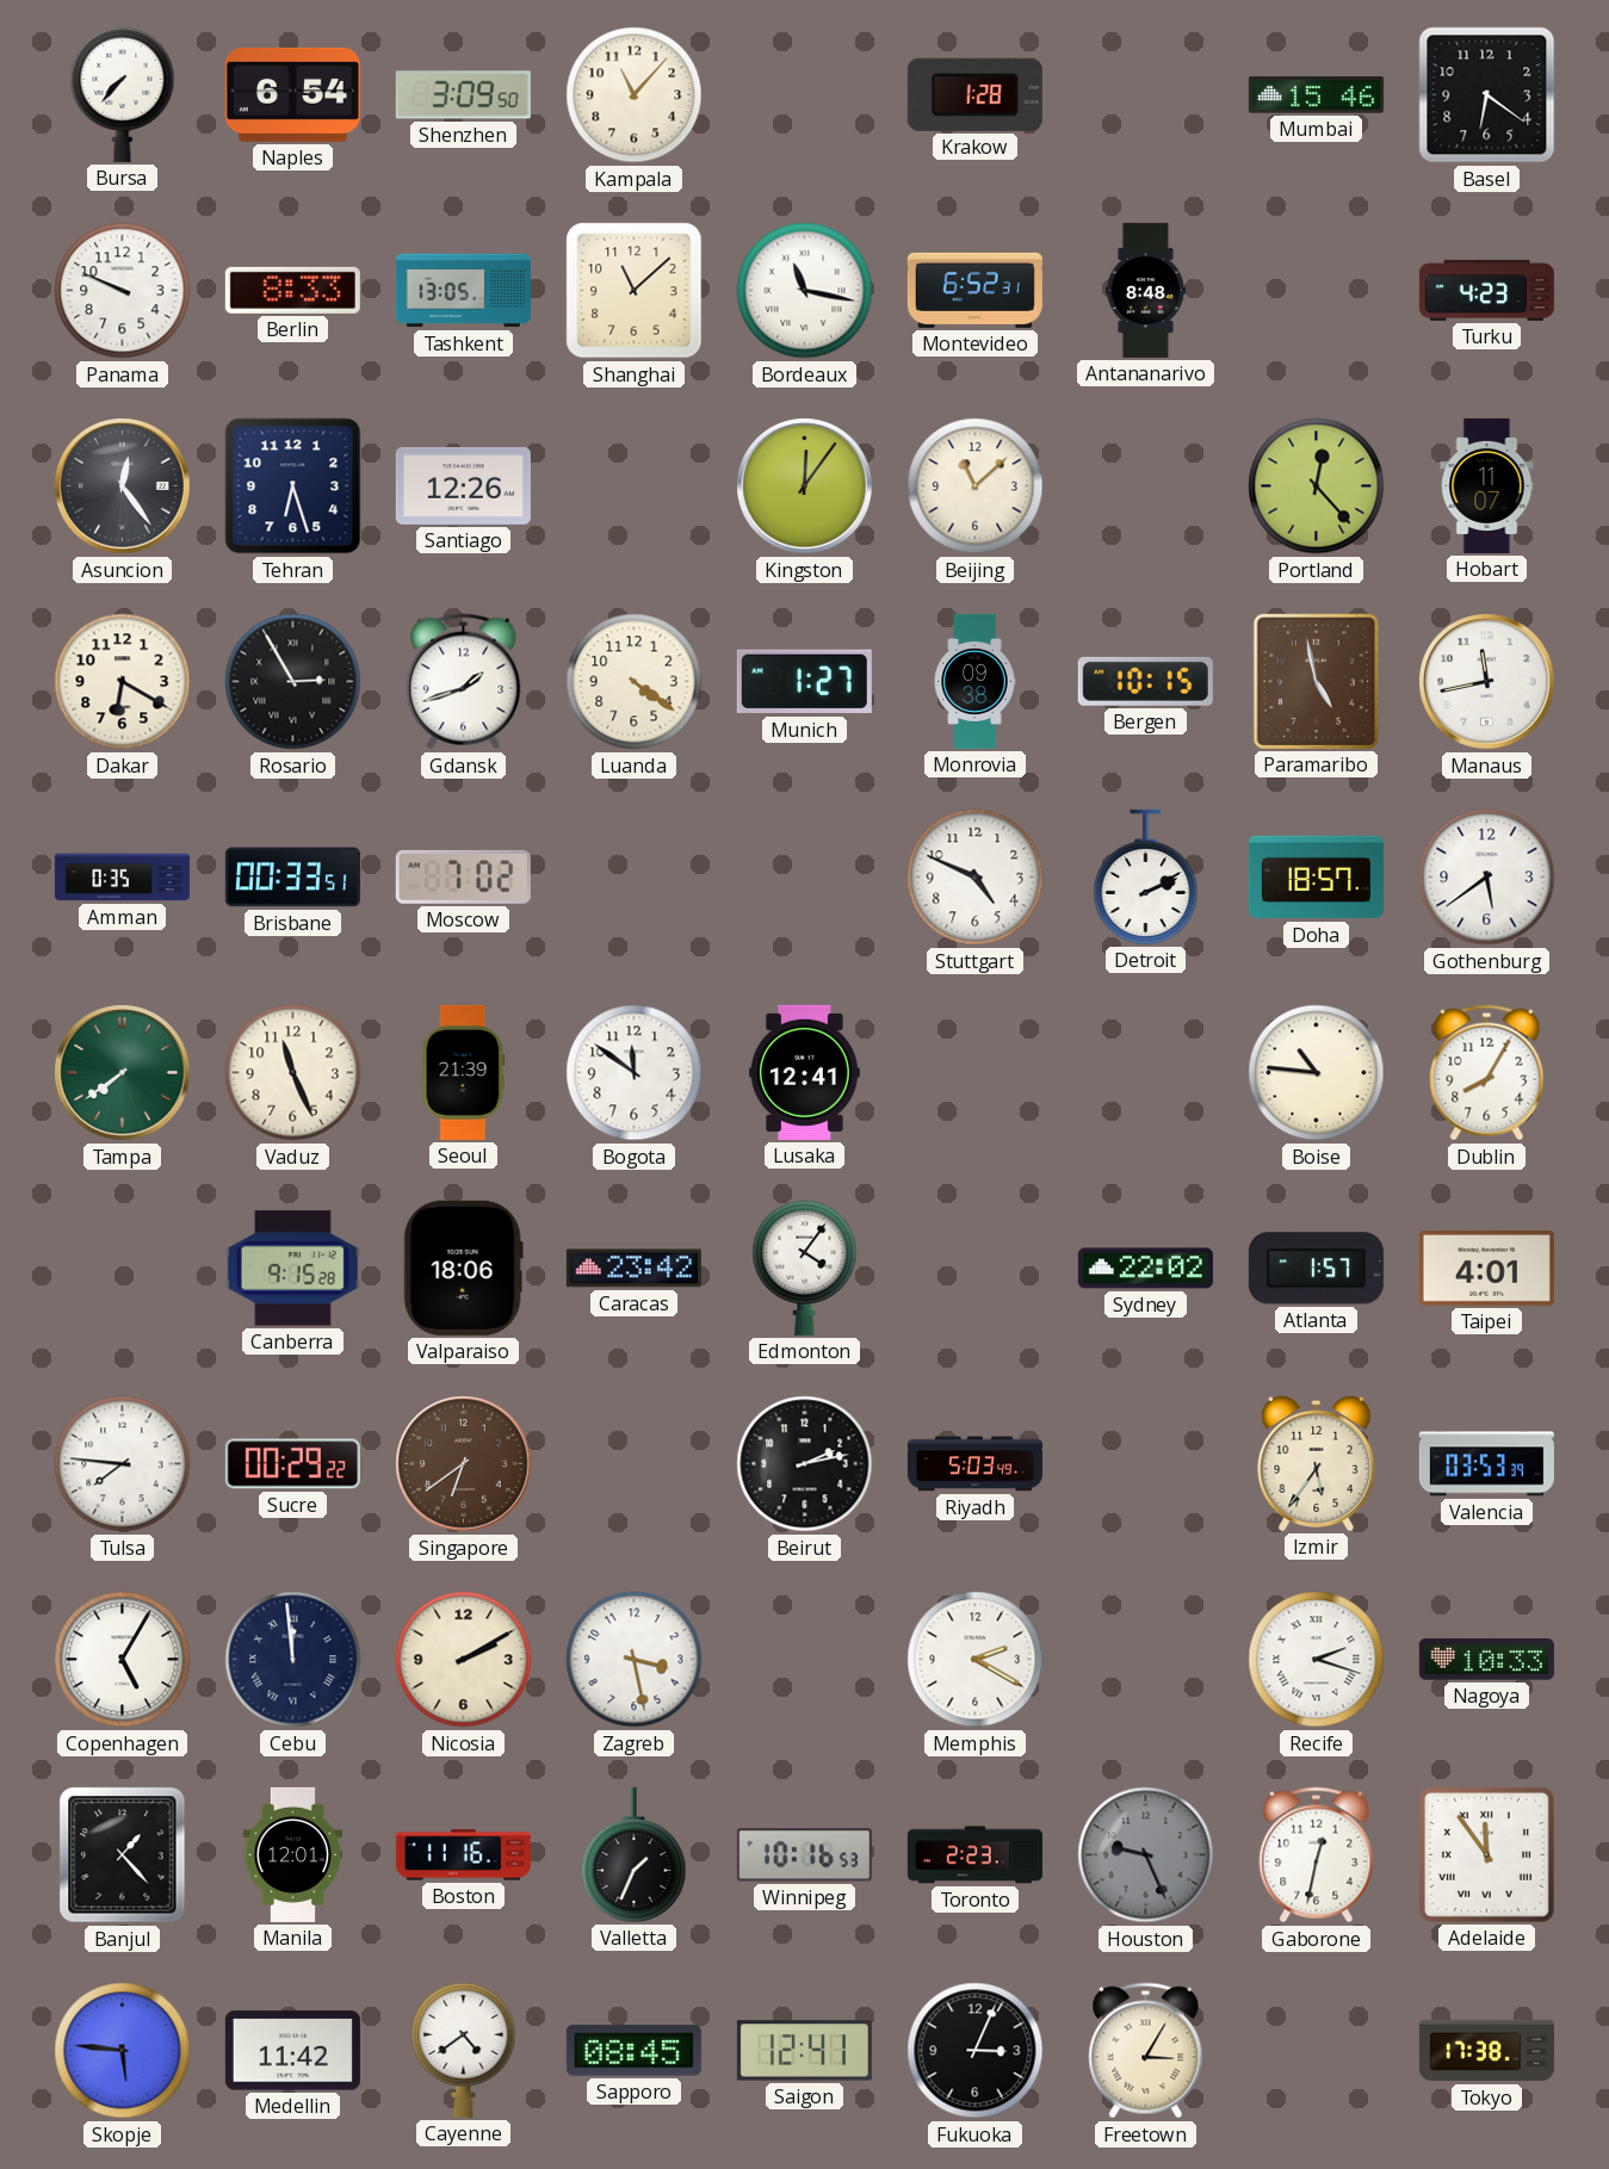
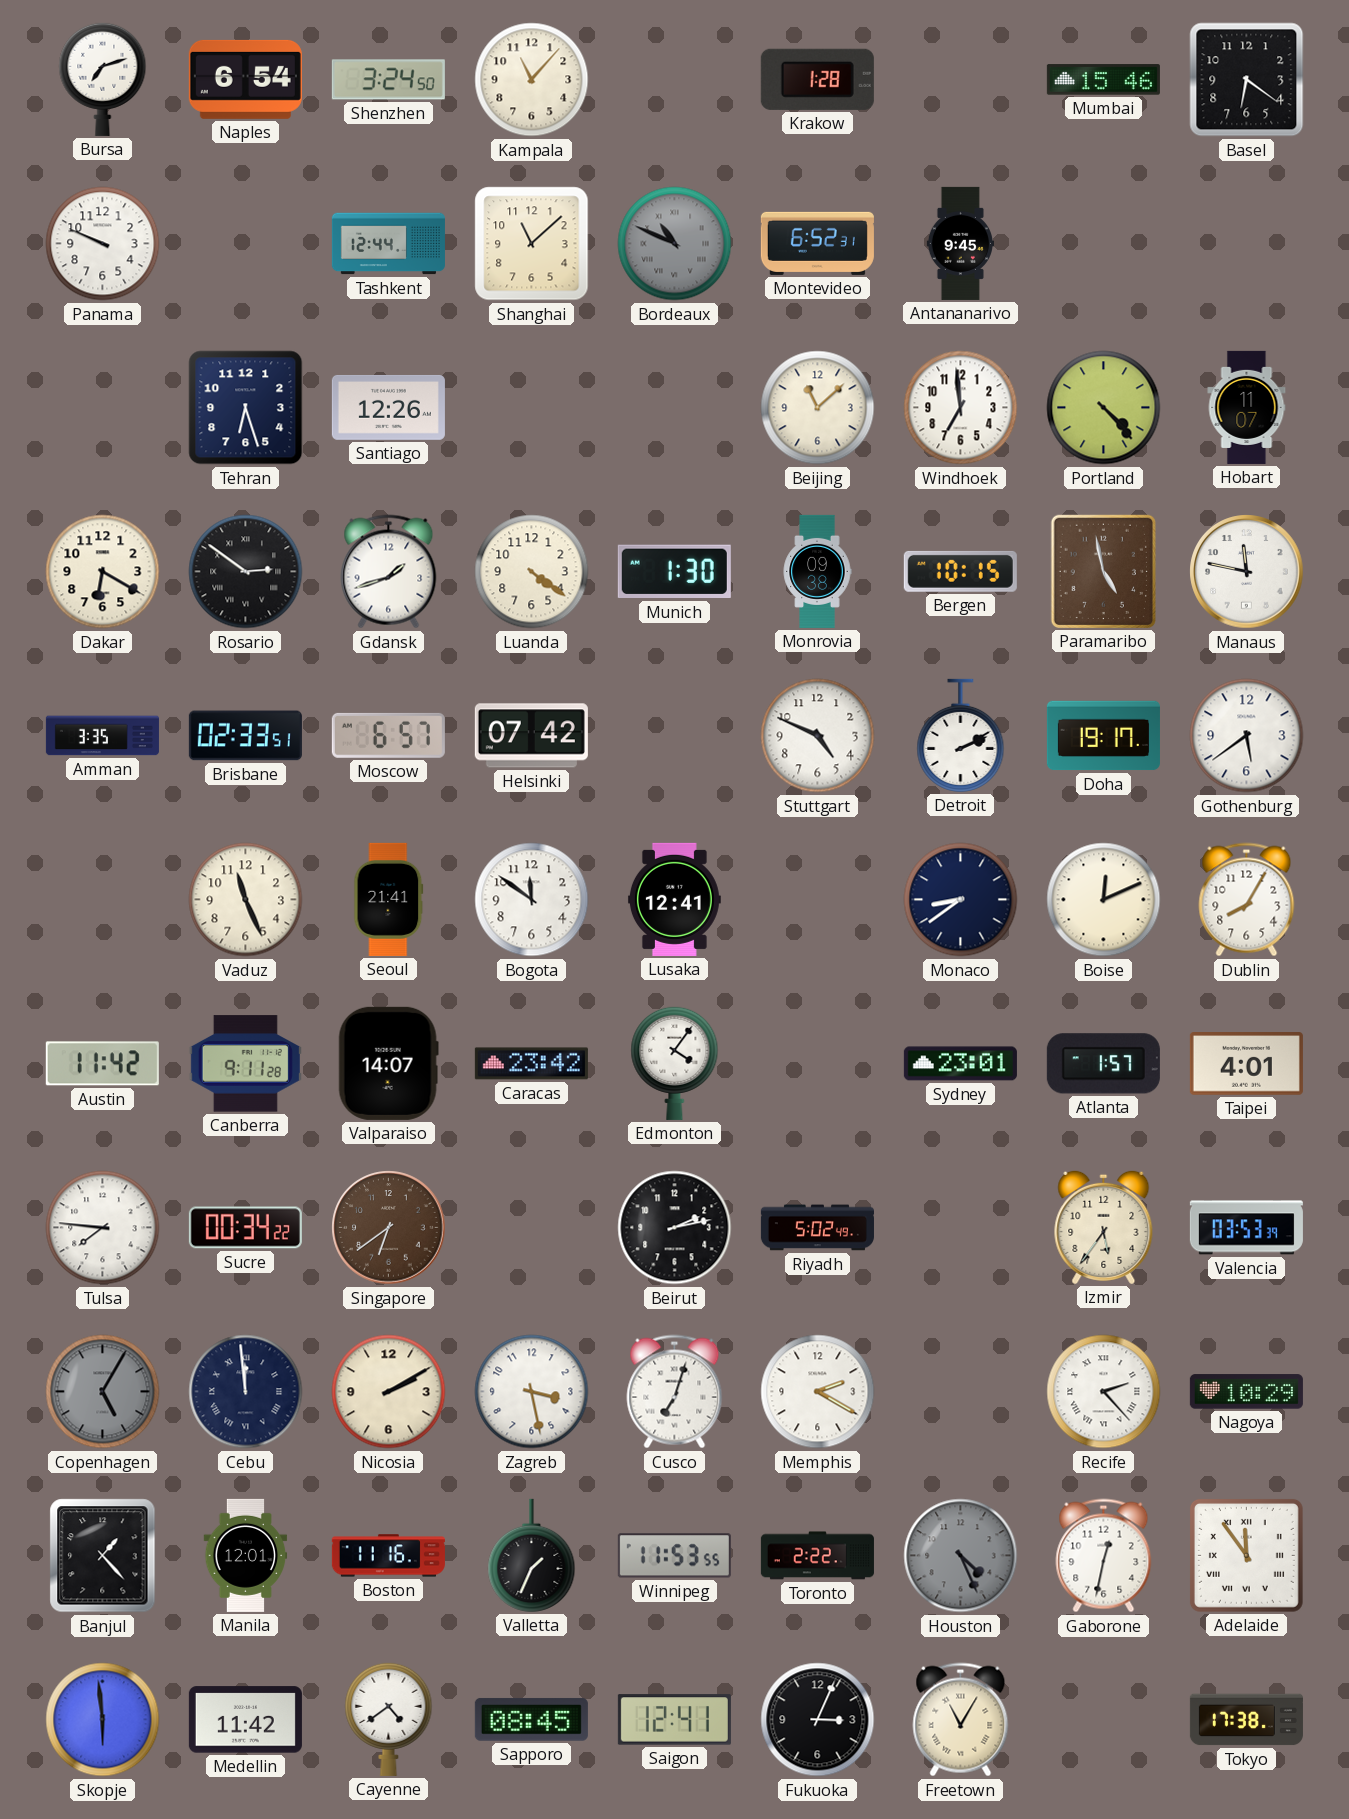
Bursa: 7:37 -> 7:12 (103, 79)
Shenzhen: 3:09 -> 3:24 (388, 80)
Berlin: 8:33 -> none (292, 290)
Tashkent: 13:05 -> 12:44 (388, 244)
Bordeaux: 11:17 -> 10:49 (675, 244)
Bordeaux dial: white -> grey (675, 244)
Antananarivo: 8:48 -> 9:45 (960, 243)
Turku: 4:23 -> none (1486, 290)
Asuncion: 12:24 -> none (123, 487)
Kingston: 12:06 -> none (805, 487)
Windhoek: none -> 6:59 (961, 408)
Portland: 12:23 -> 4:23 (1104, 408)
Rosario: 2:55 -> 2:51 (246, 572)
Munich: 1:27 -> 1:30 (674, 572)
Manaus: 11:43 -> 11:47 (1247, 572)
Amman: 0:35 -> 3:35 (102, 736)
Brisbane: 00:33 -> 02:33 (245, 736)
Moscow: 7:02 -> 6:57 (388, 735)
Helsinki: none -> 07:42 (531, 736)
Doha: 18:57 -> 19:17 (1103, 736)
Tampa: 7:39 -> none (123, 1073)
Seoul: 21:39 -> 21:41 (389, 899)
Monaco: none -> 8:39 (961, 900)
Boise: 10:46 -> 12:11 (1104, 900)
Austin: none -> 11:42 (102, 1064)
Canberra: 9:15 -> 9:11 (245, 1064)
Valparaiso: 18:06 -> 14:07 (388, 1063)
Sydney: 22:02 -> 23:01 (960, 1064)
Sucre: 00:29 -> 00:34 (245, 1228)
Riyadh: 5:03 -> 5:02 (817, 1228)
Copenhagen dial: white -> grey (103, 1392)
Cusco: none -> 7:03 (675, 1392)
Recife: 2:18 -> 2:23 (1104, 1392)
Nagoya: 10:33 -> 10:29 (1246, 1392)
Winnipeg: 10:16 -> 11:53 (674, 1556)
Toronto: 2:23 -> 2:22 (817, 1556)
Houston: 9:26 -> 4:26 (961, 1556)
Skopje: 5:46 -> 5:59 (103, 1720)
Freetown: 3:05 -> 11:05 (961, 1720)
